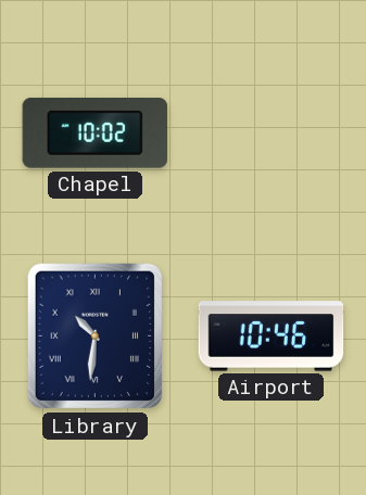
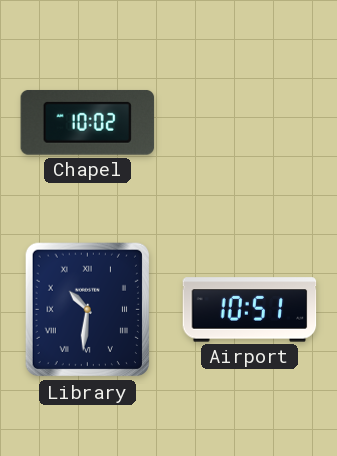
Airport: 10:46 -> 10:51 (250, 310)
